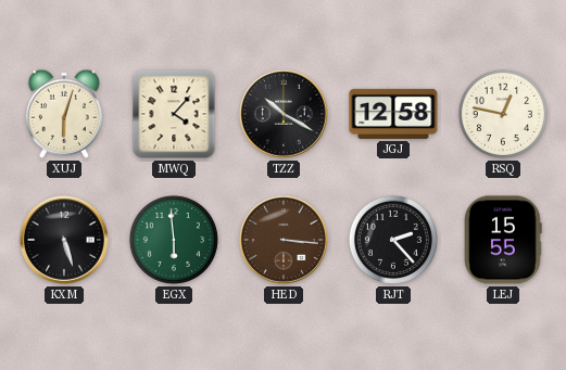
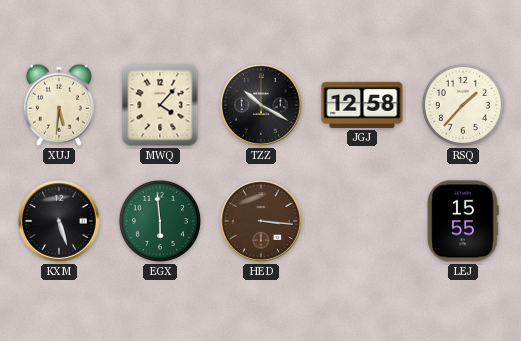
XUJ: 6:03 -> 5:31 (59, 105)
RSQ: 12:47 -> 1:37 (463, 105)
RJT: 2:23 -> none (393, 240)
